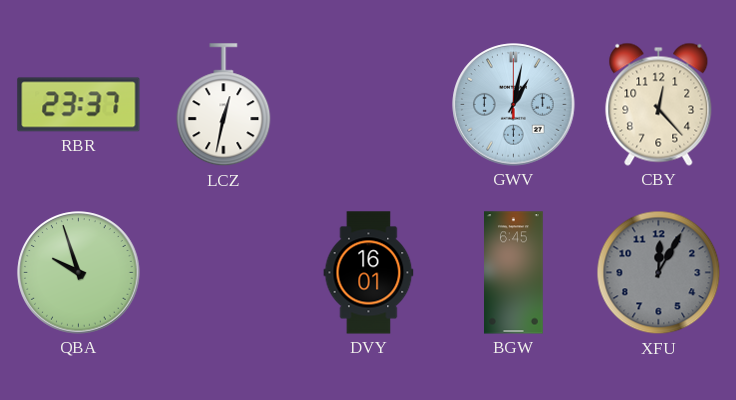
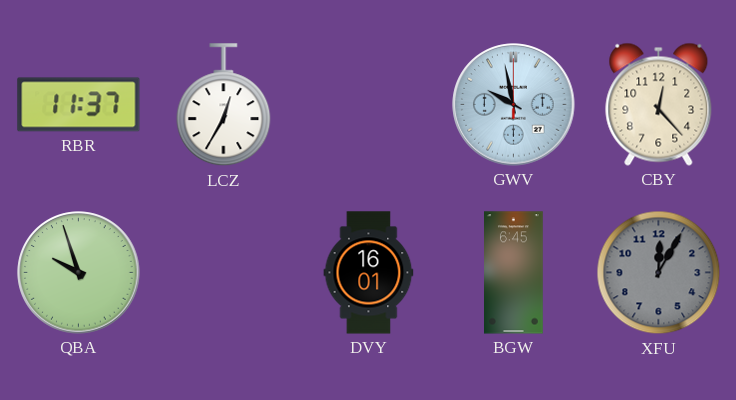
RBR: 23:37 -> 11:37 (79, 105)
LCZ: 12:32 -> 12:35 (224, 105)
GWV: 1:02 -> 9:58 (514, 105)
